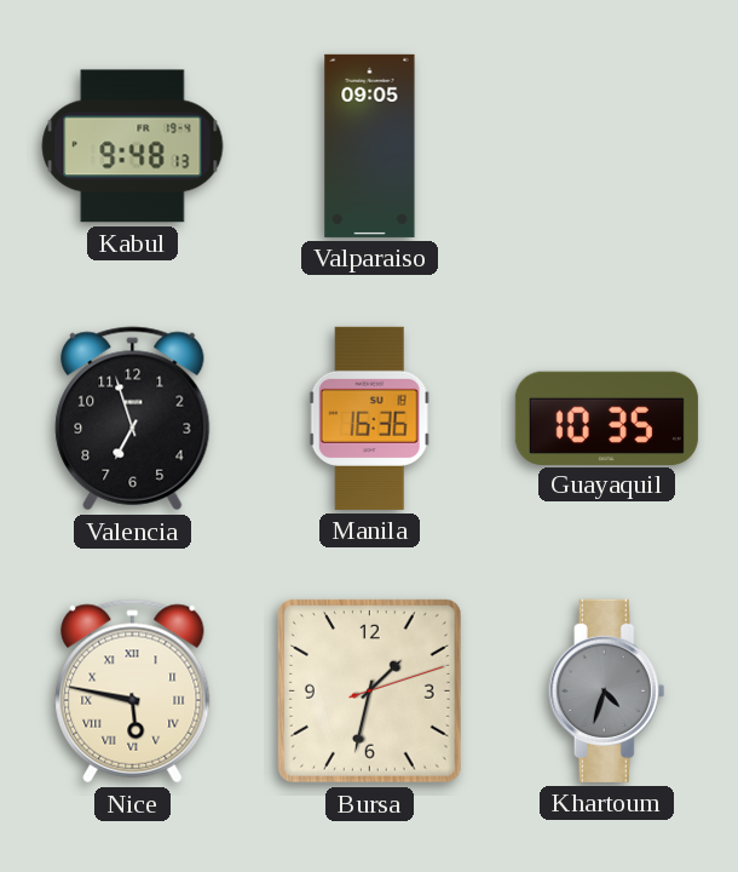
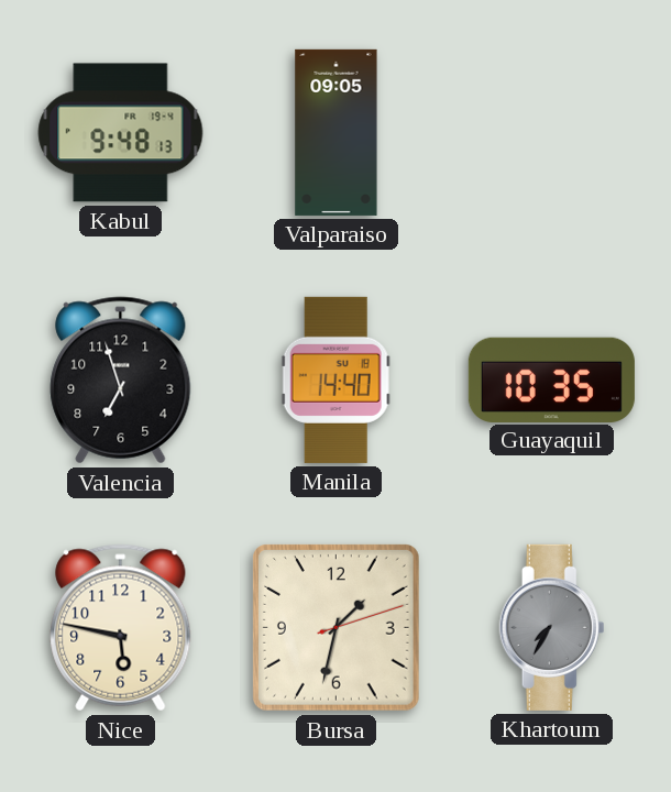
Manila: 16:36 -> 14:40 (335, 380)
Nice numerals: Roman -> Arabic (121, 628)
Khartoum: 4:33 -> 7:35 (552, 627)
